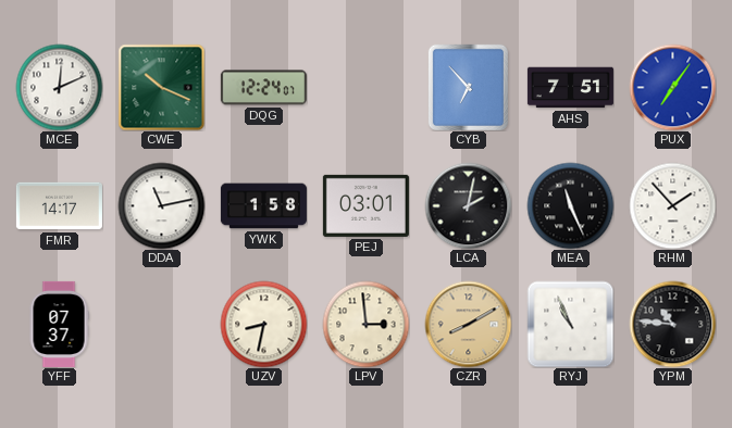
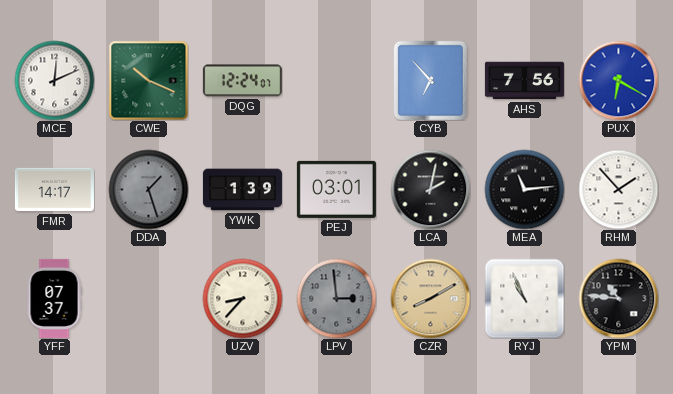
AHS: 7:51 -> 7:56 (524, 81)
PUX: 7:06 -> 6:20 (618, 80)
DDA: 11:13 -> 1:27 (148, 189)
DDA dial: white -> grey (148, 189)
YWK: 1:58 -> 1:39 (242, 190)
MEA: 11:26 -> 11:14 (524, 189)
UZV: 8:32 -> 8:37 (242, 298)
LPV dial: cream -> grey (336, 298)
